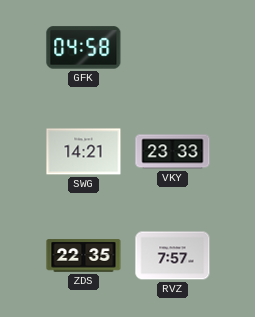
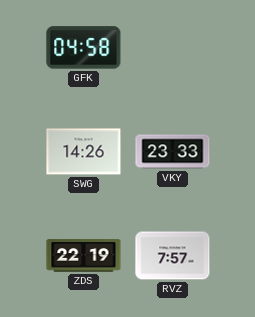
SWG: 14:21 -> 14:26 (84, 152)
ZDS: 22:35 -> 22:19 (84, 256)
